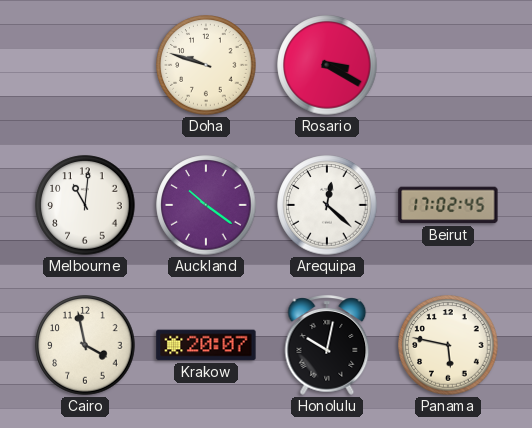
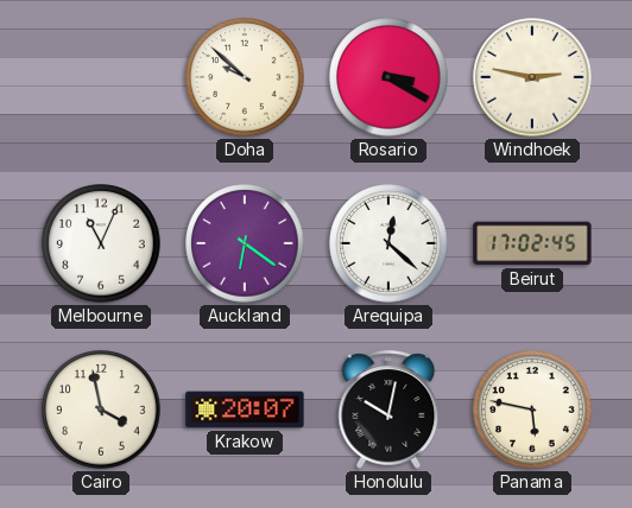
Doha: 9:48 -> 9:52 (245, 77)
Windhoek: none -> 2:47 (532, 77)
Melbourne: 11:01 -> 11:04 (101, 243)
Auckland: 10:21 -> 6:21 (245, 243)
